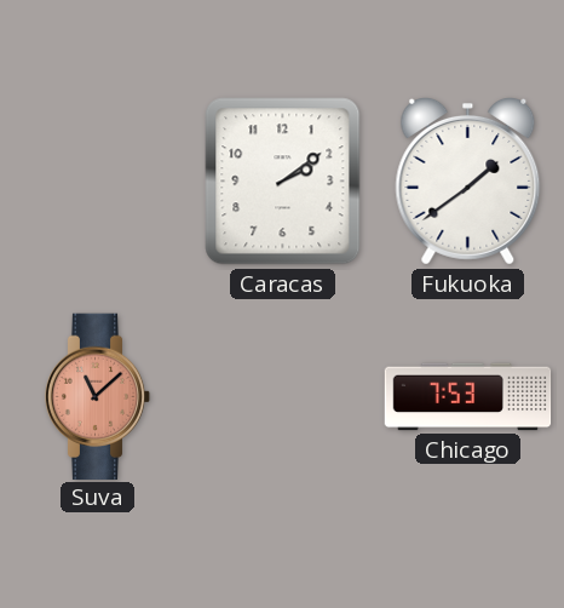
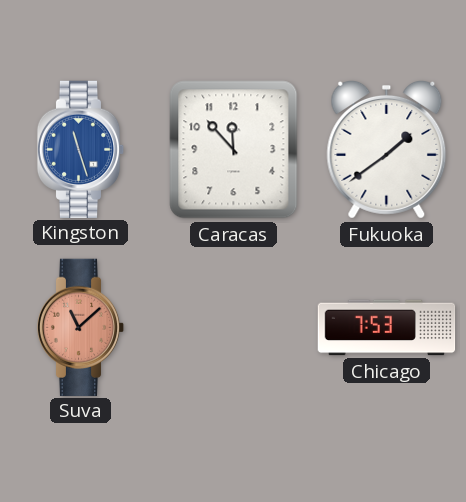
Kingston: none -> 11:27 (81, 149)
Caracas: 2:09 -> 11:53 (234, 150)
